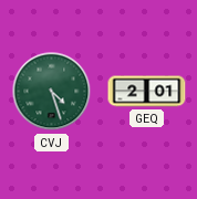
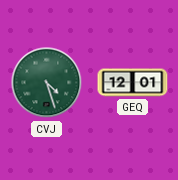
GEQ: 2:01 -> 12:01 (133, 83)
